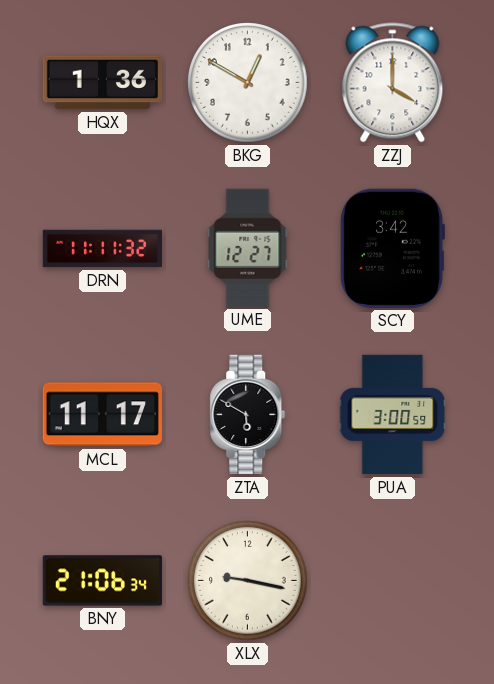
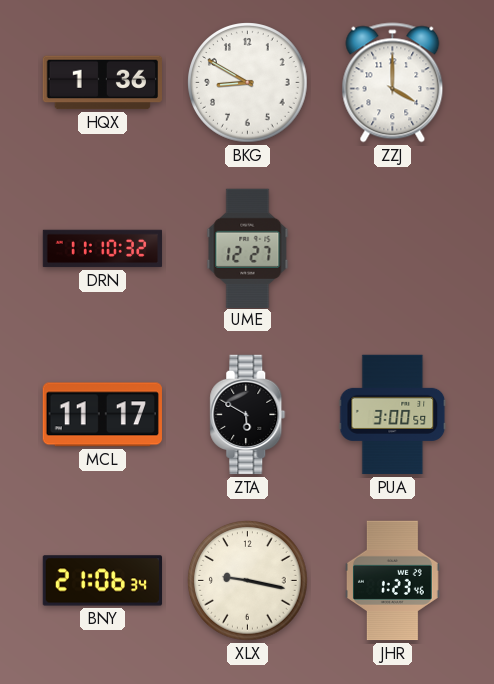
BKG: 12:50 -> 8:50 (248, 83)
DRN: 11:11 -> 11:10 (103, 249)
SCY: 3:42 -> none (392, 248)
JHR: none -> 1:23 (393, 581)
